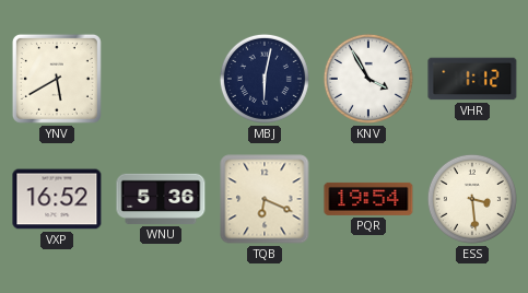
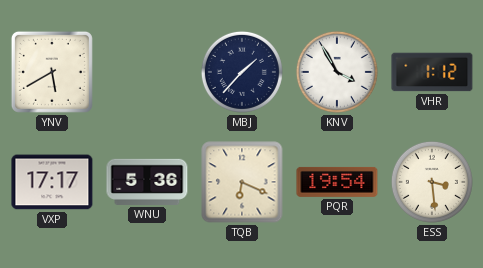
MBJ: 6:02 -> 1:37 (242, 72)
VXP: 16:52 -> 17:17 (52, 182)
